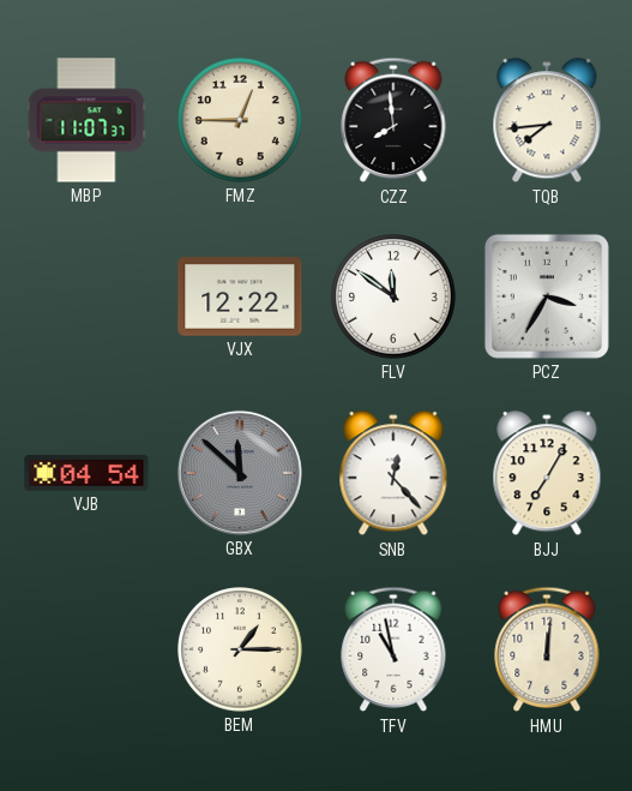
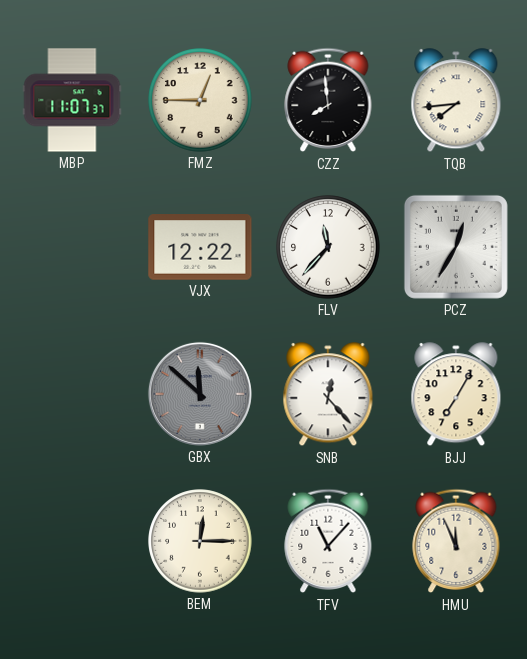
FLV: 11:51 -> 11:37 (328, 247)
PCZ: 3:35 -> 12:35 (456, 247)
VJB: 04:54 -> none (86, 473)
BEM: 1:15 -> 12:15 (200, 541)
TFV: 10:58 -> 11:07 (328, 541)
HMU: 12:01 -> 11:56 (456, 541)
